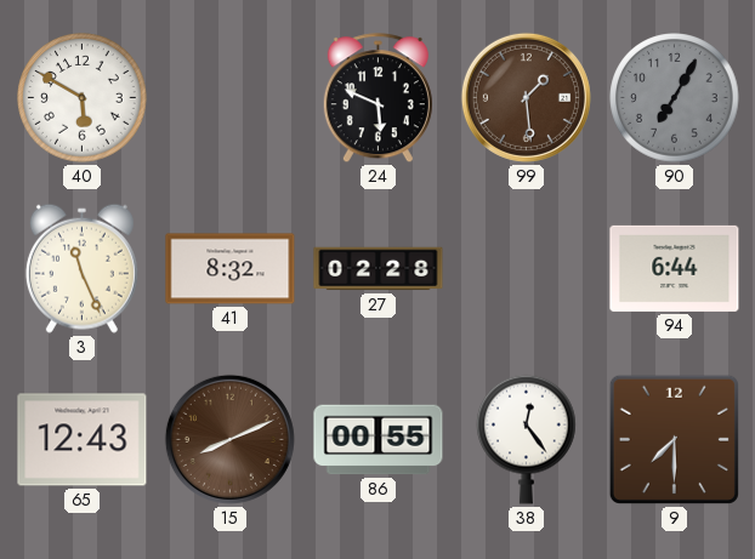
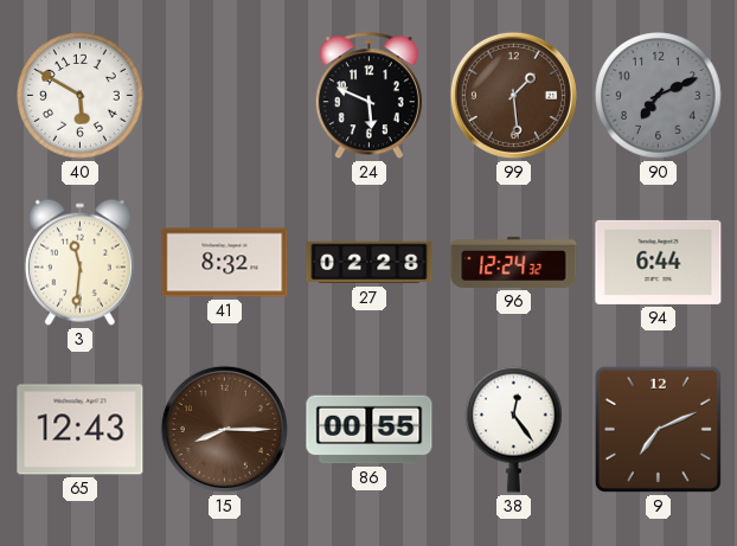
90: 7:05 -> 7:11 (659, 96)
3: 11:26 -> 11:31 (79, 262)
96: none -> 12:24 (514, 262)
15: 8:11 -> 8:15 (224, 429)
9: 7:30 -> 7:11 (658, 429)
